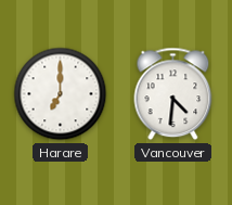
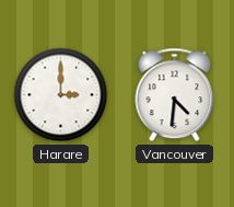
Harare: 7:00 -> 3:00 (61, 95)
